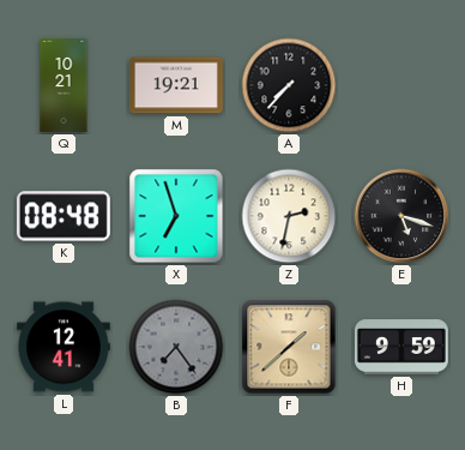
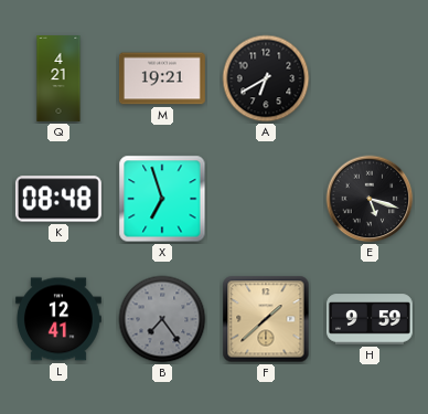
Q: 10:21 -> 4:21 (58, 79)
A: 7:37 -> 6:40 (266, 78)
Z: 2:32 -> none (289, 216)
